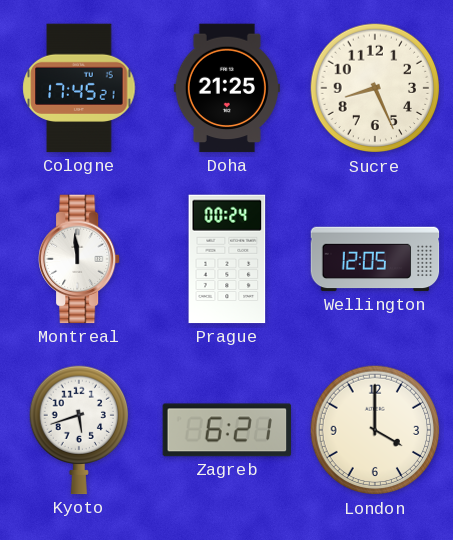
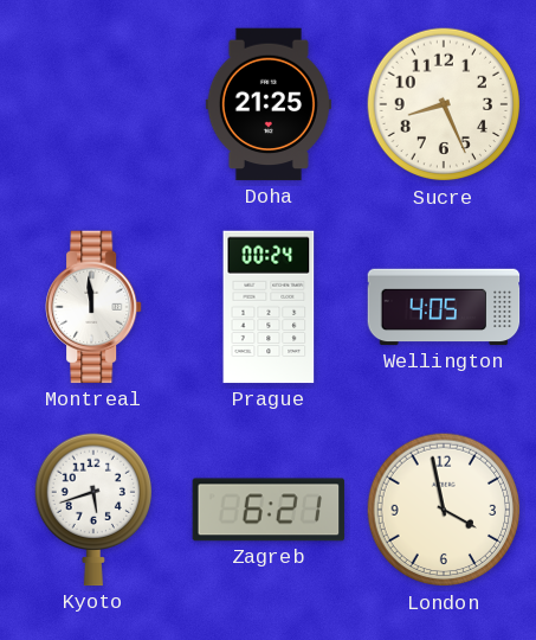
Cologne: 17:45 -> none (79, 88)
Wellington: 12:05 -> 4:05 (444, 307)
London: 4:00 -> 3:58 (444, 510)
